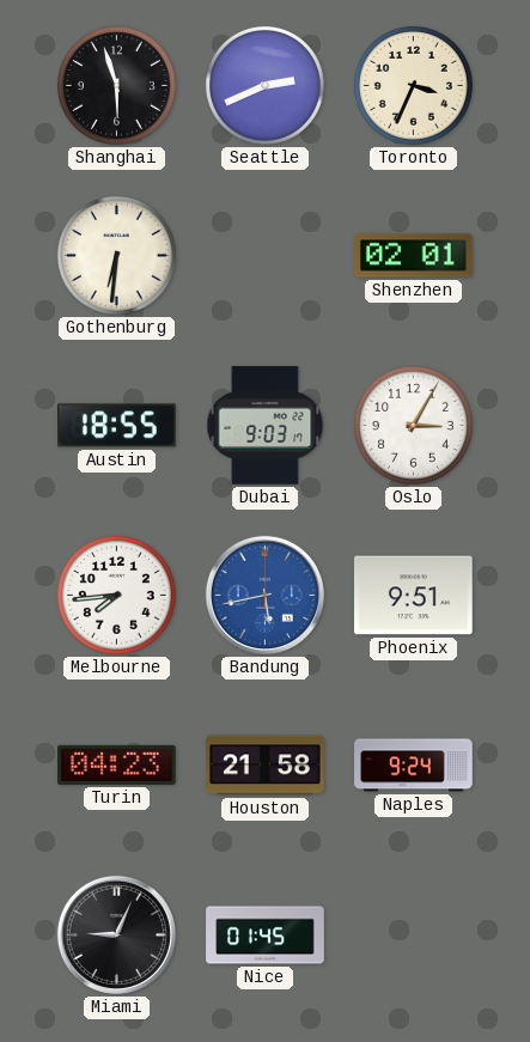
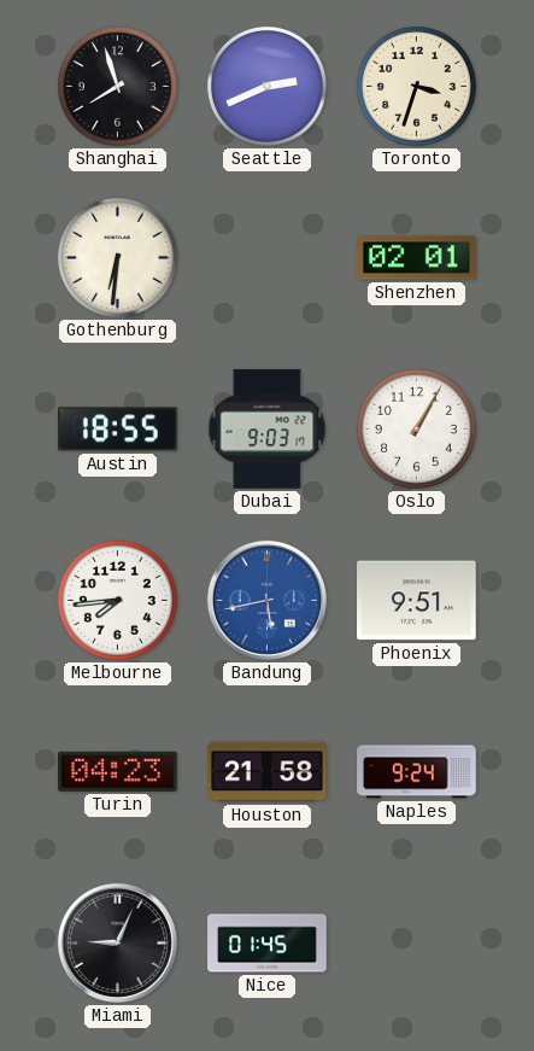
Shanghai: 5:57 -> 7:57 (117, 86)
Toronto: 3:34 -> 3:33 (416, 86)
Oslo: 3:05 -> 1:05 (416, 428)
